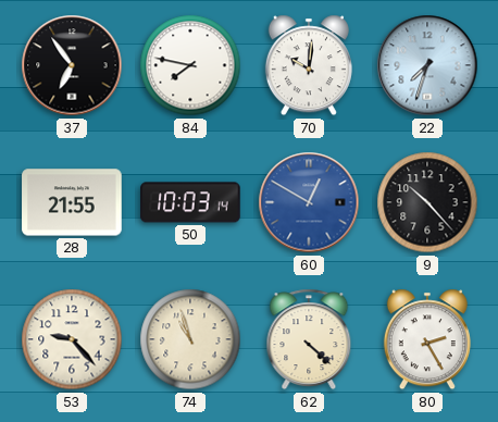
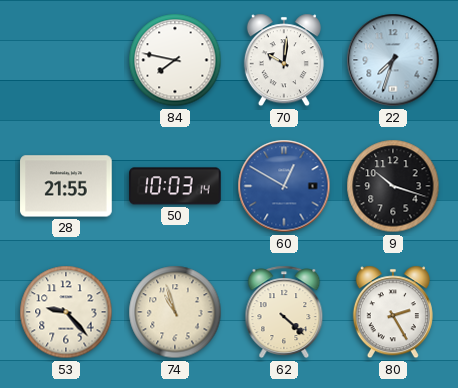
37: 6:54 -> none (72, 65)
9: 10:23 -> 10:18 (393, 186)
